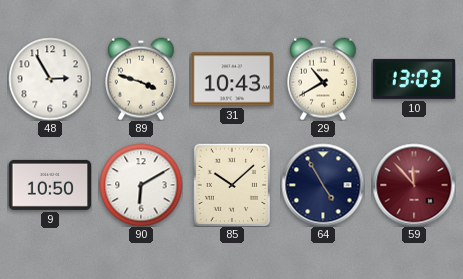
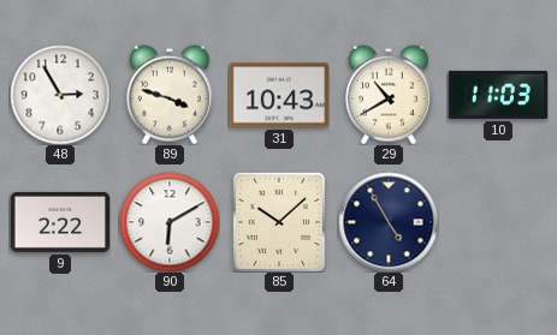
10: 13:03 -> 11:03 (498, 95)
9: 10:50 -> 2:22 (60, 222)
59: 11:53 -> none (414, 185)
